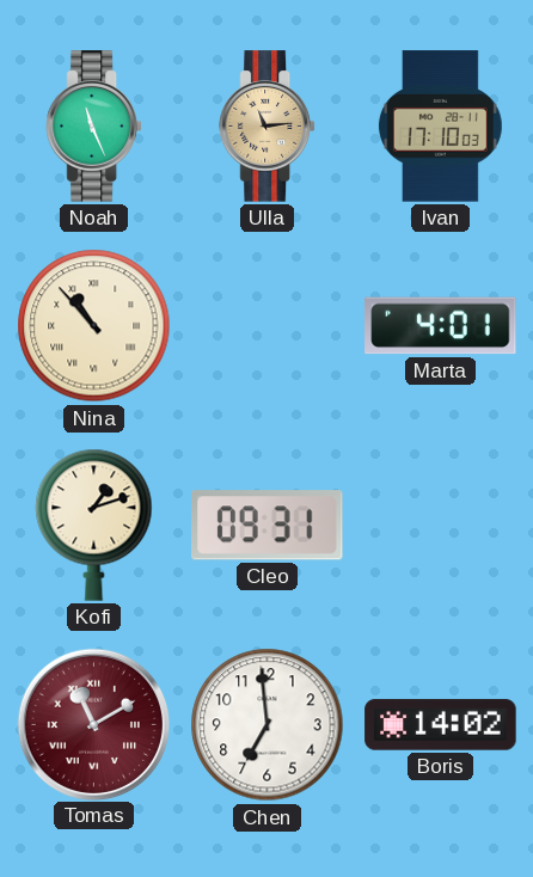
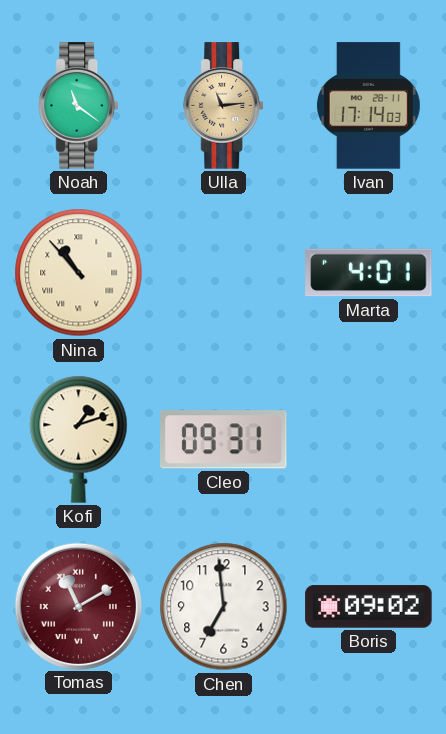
Noah: 11:26 -> 11:21 (78, 106)
Ivan: 17:10 -> 17:14 (368, 106)
Boris: 14:02 -> 09:02 (369, 607)
